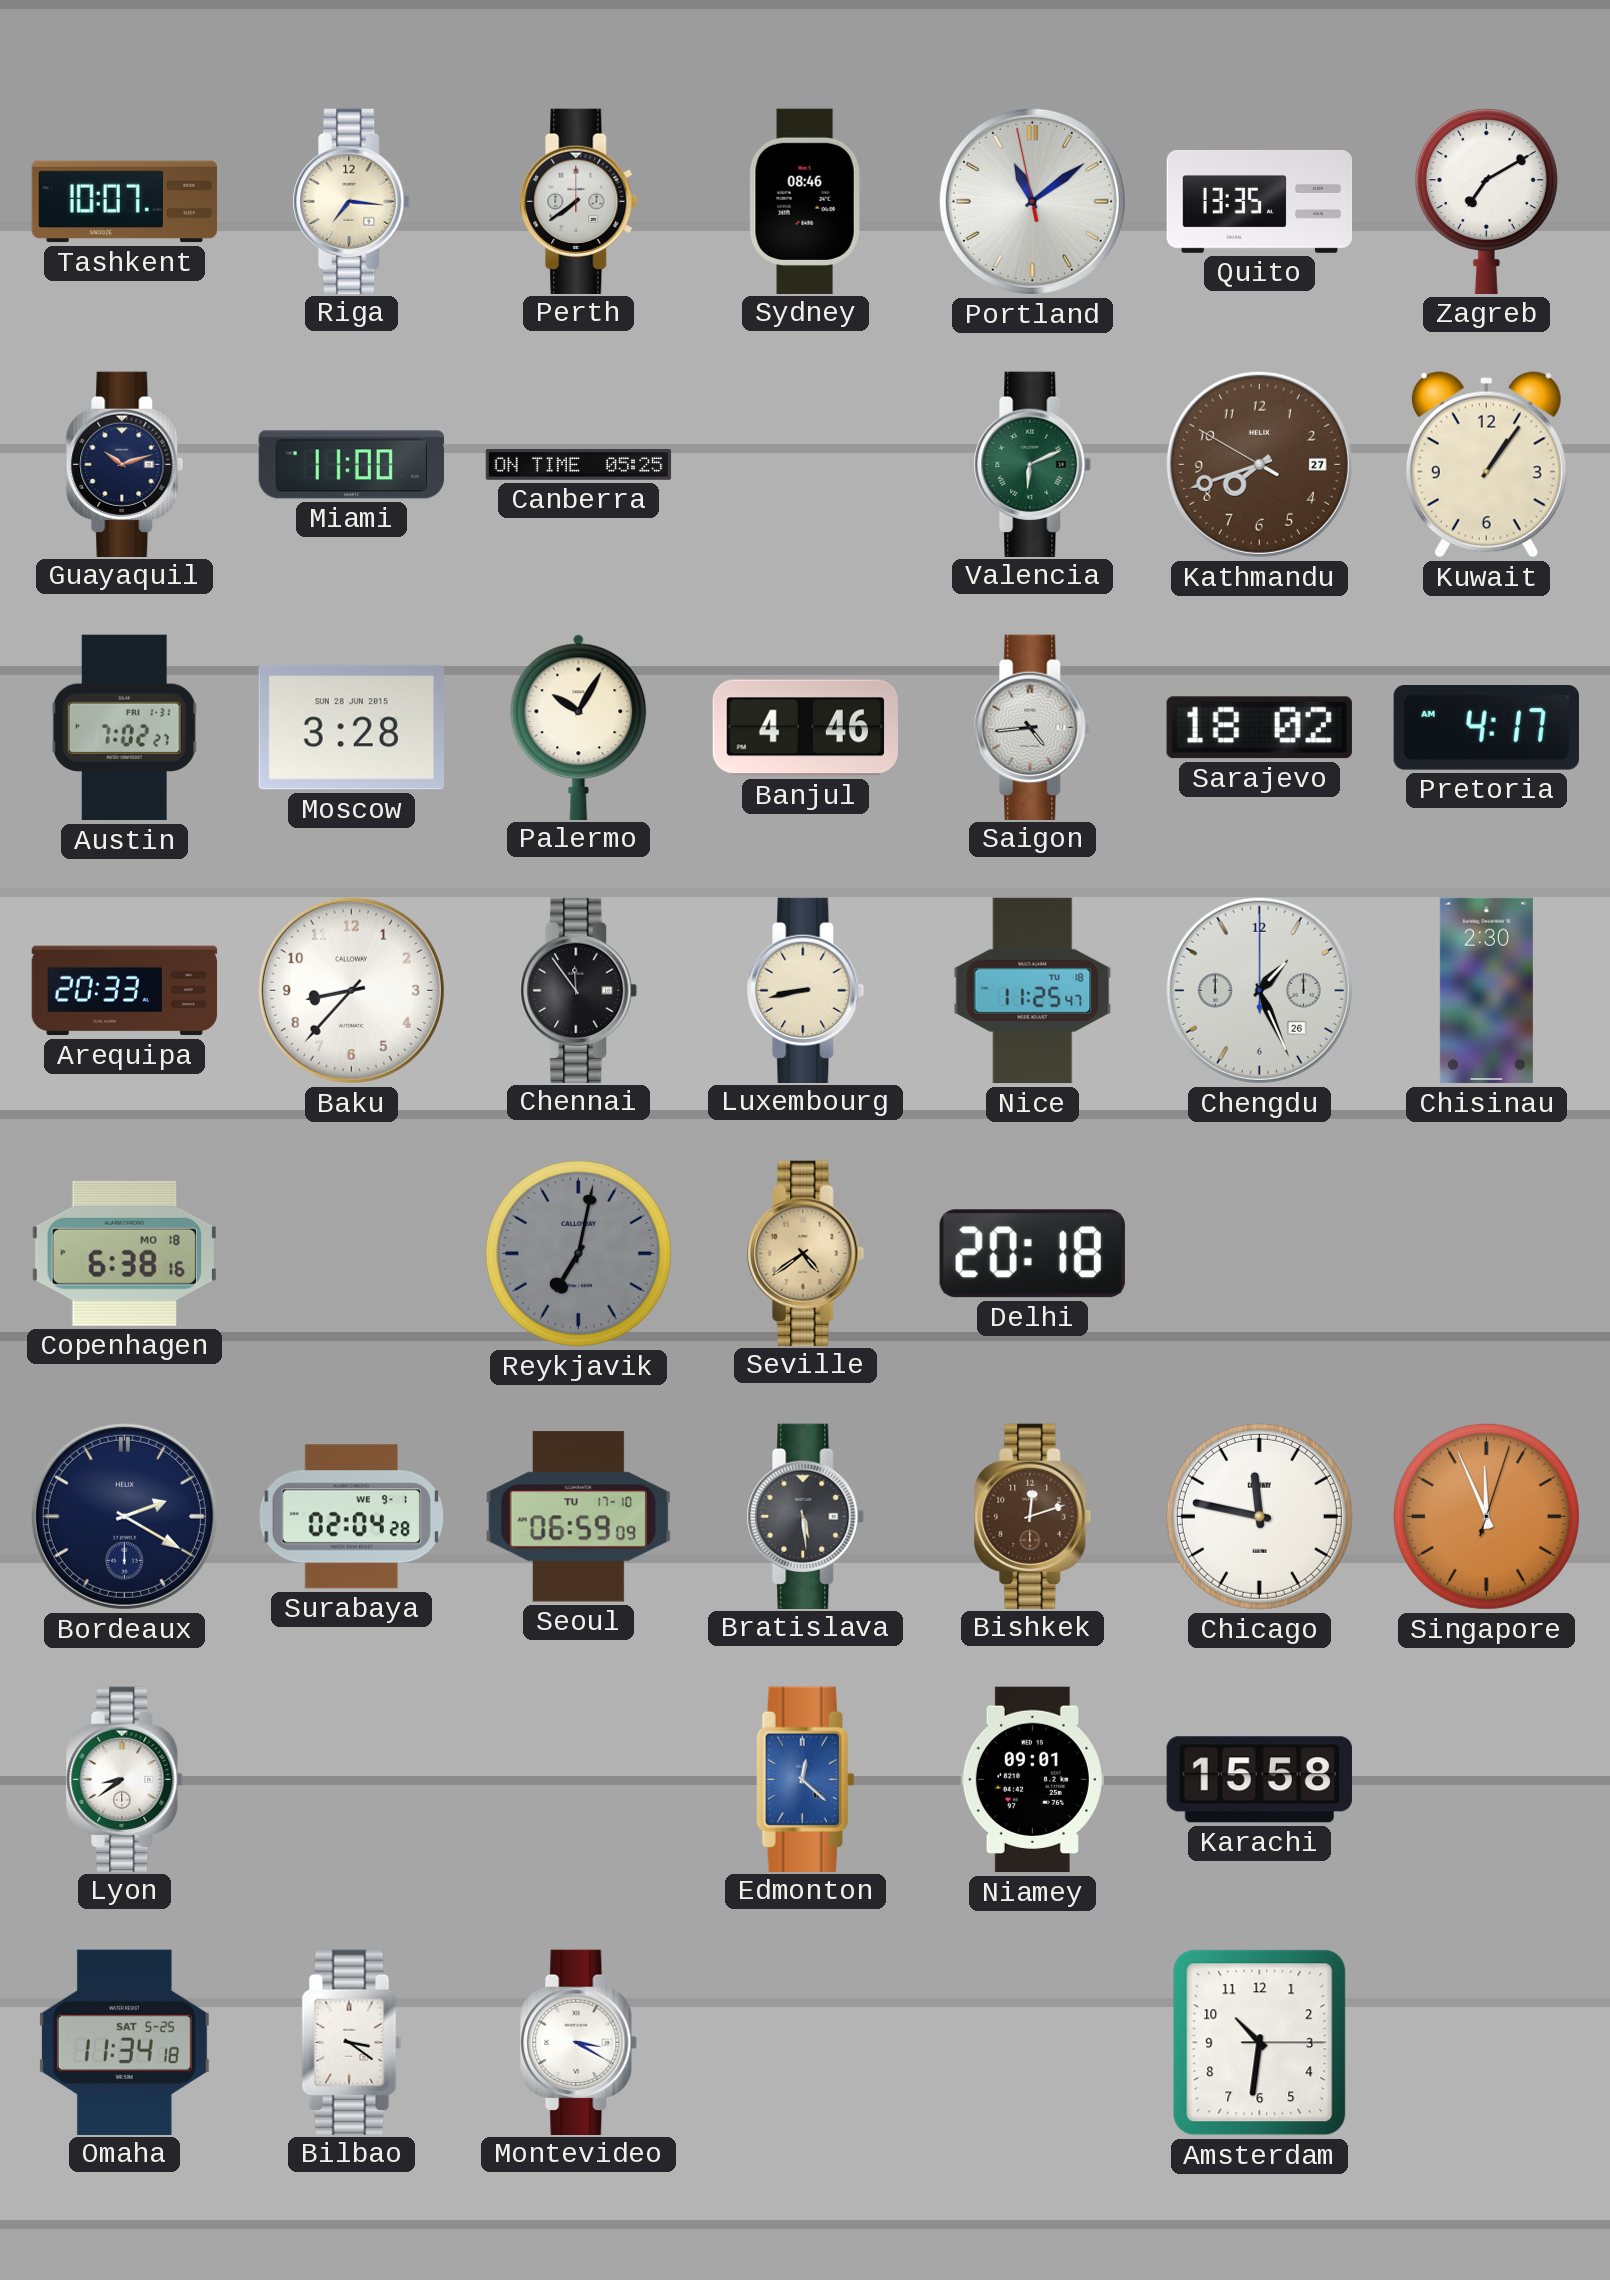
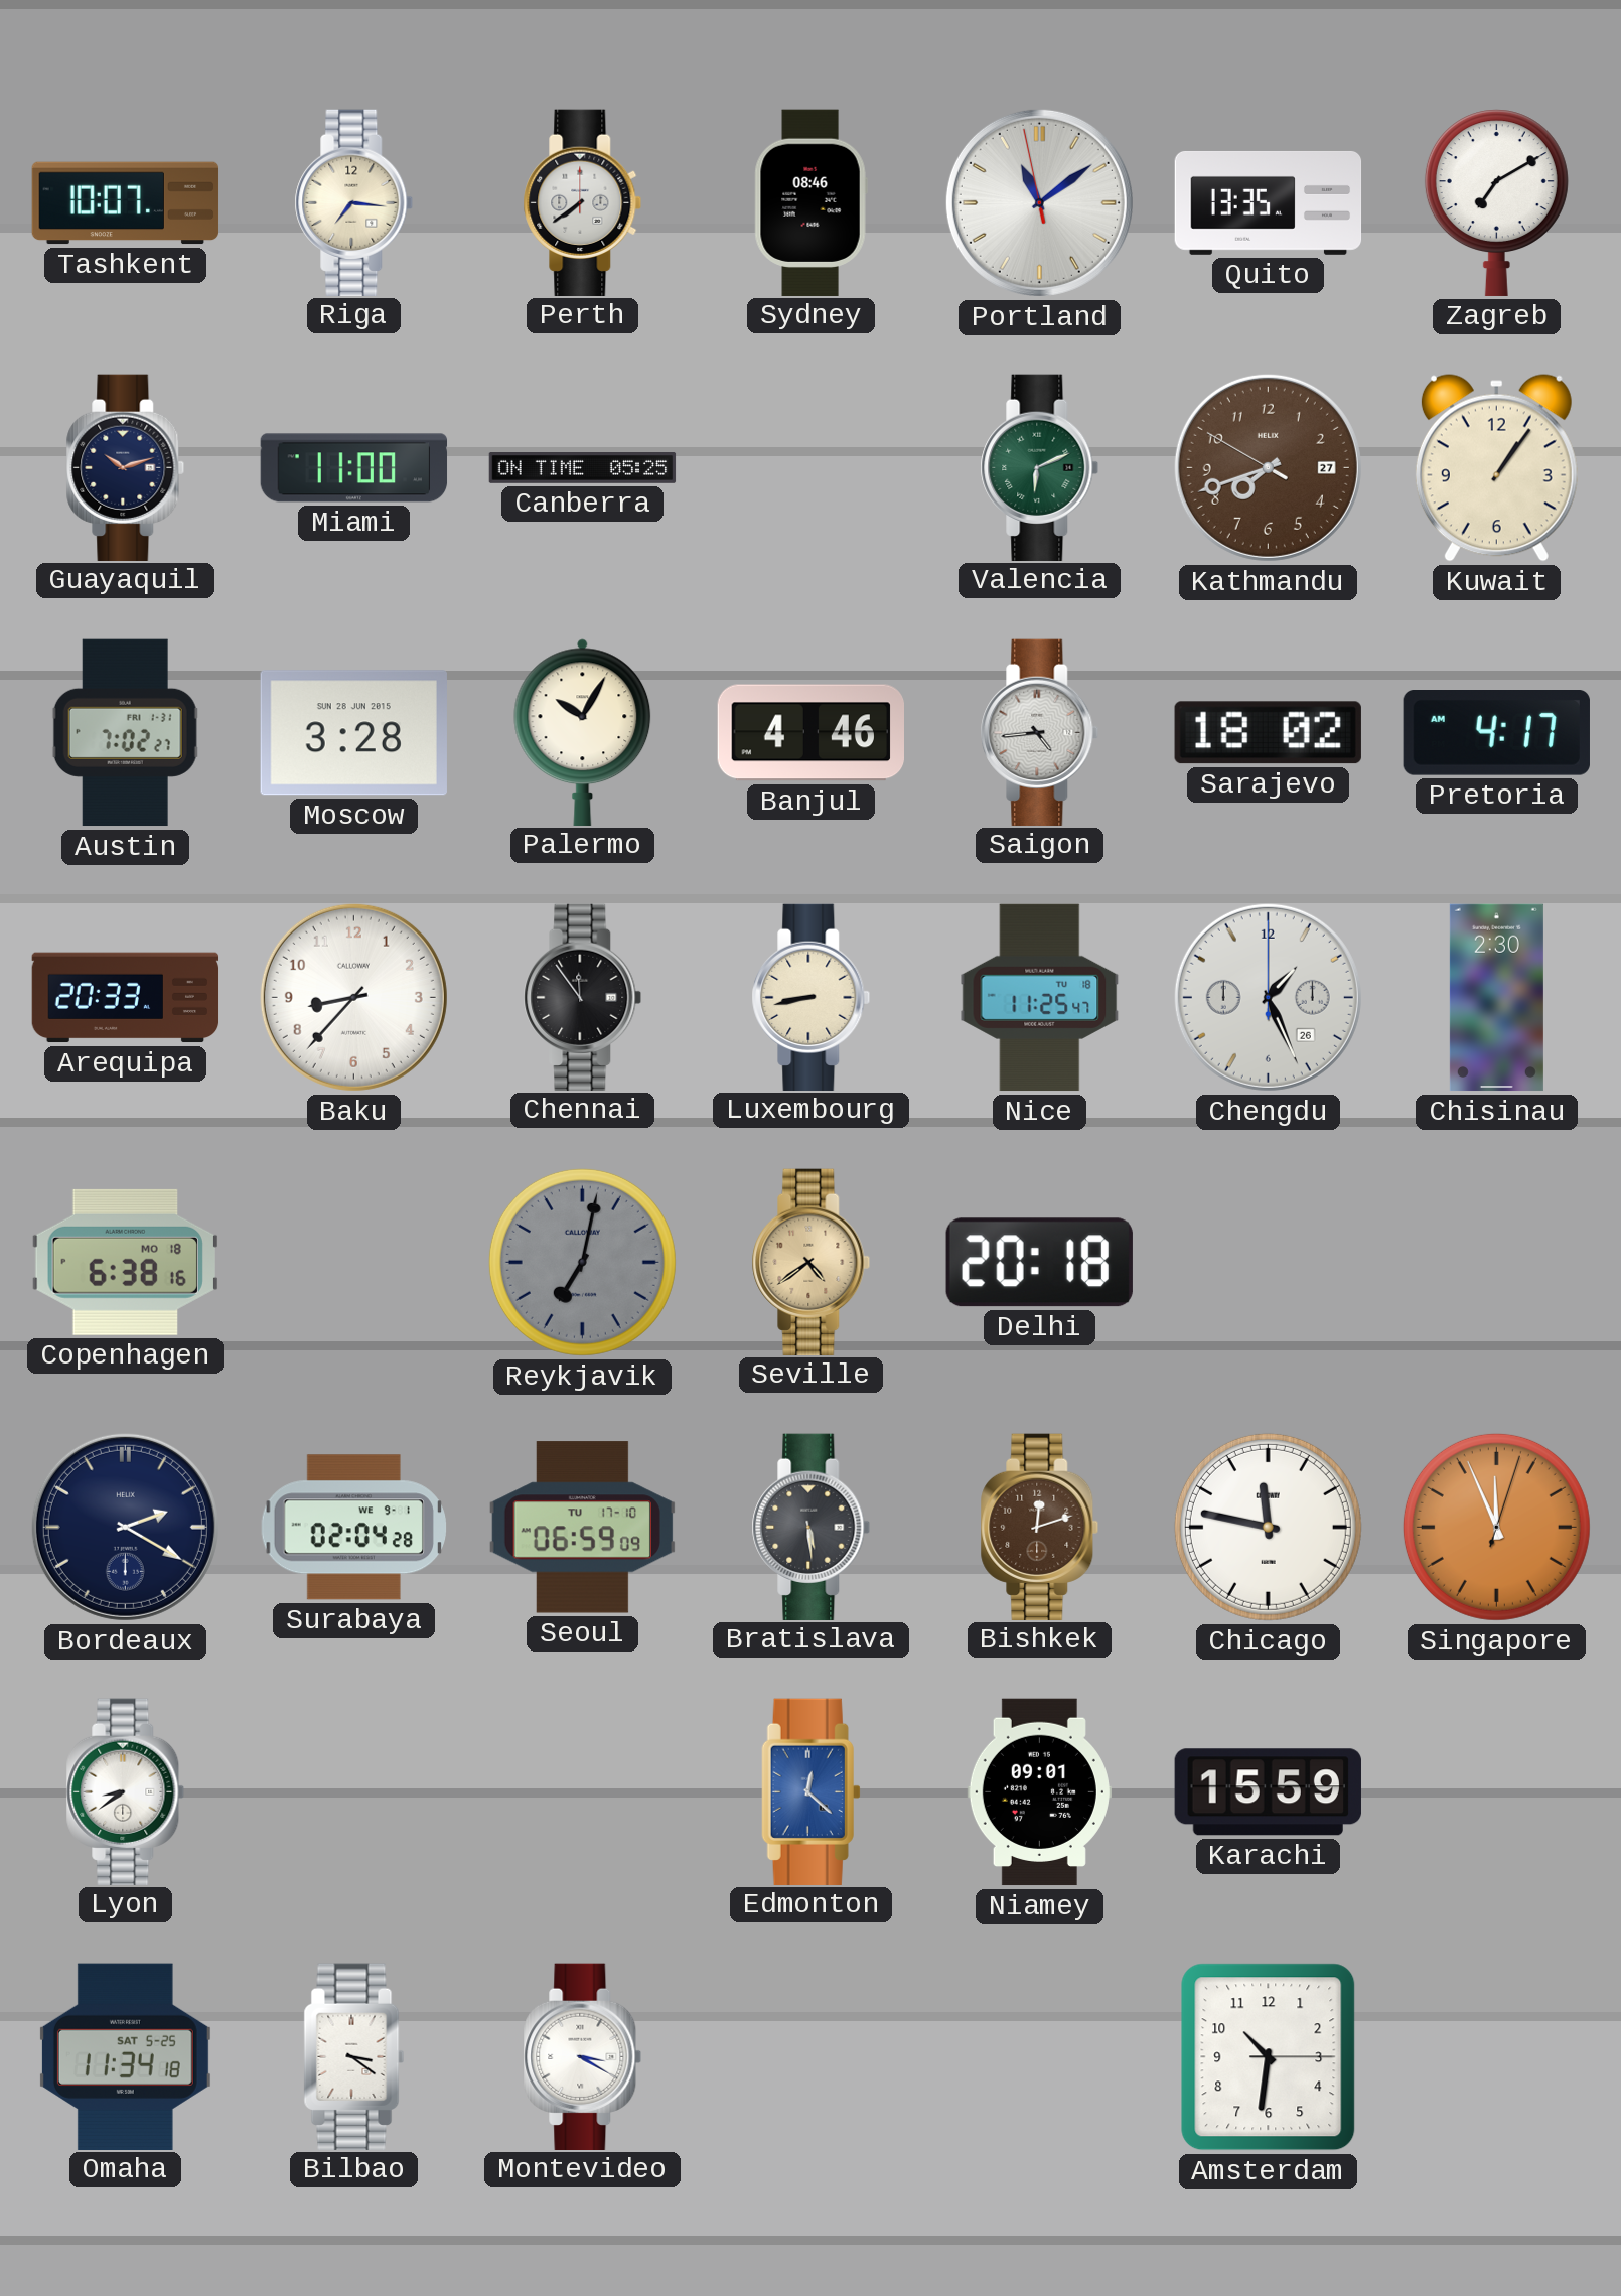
Karachi: 15:58 -> 15:59 (1268, 1792)
